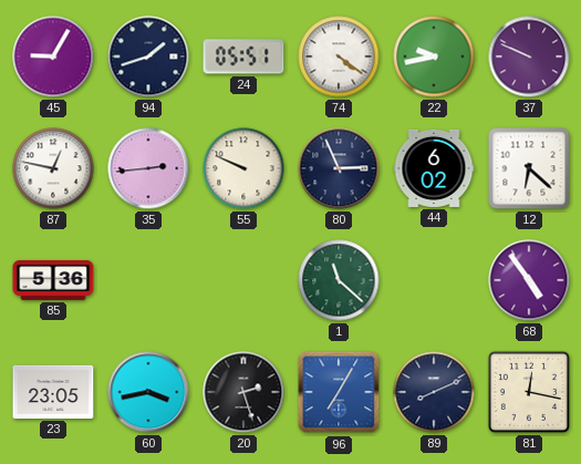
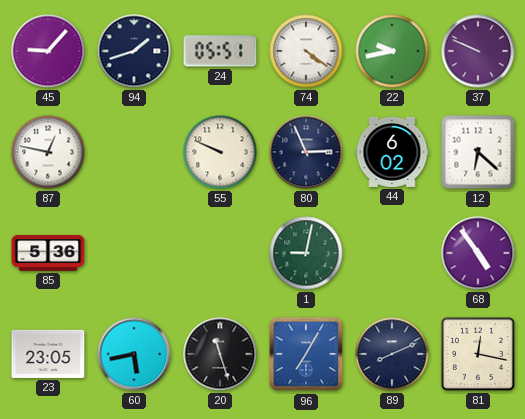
45: 9:05 -> 9:07 (48, 51)
35: 2:44 -> none (148, 168)
1: 11:22 -> 9:02 (306, 253)
60: 3:43 -> 5:43 (134, 354)
20: 2:27 -> 11:27 (220, 354)
